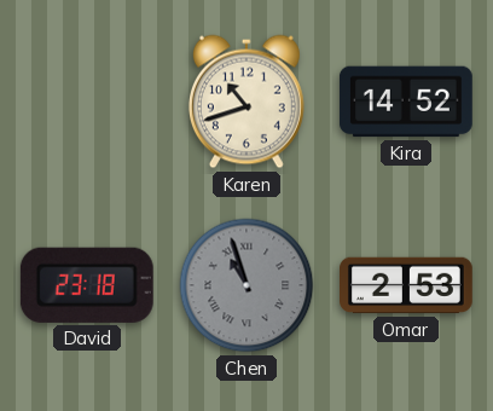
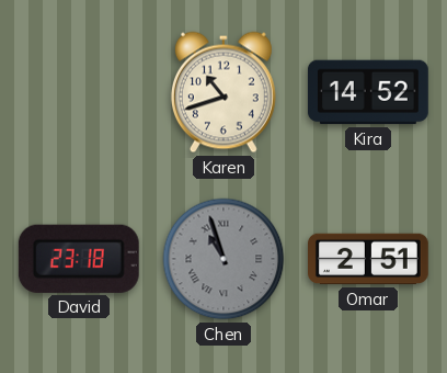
Omar: 2:53 -> 2:51 (369, 259)
